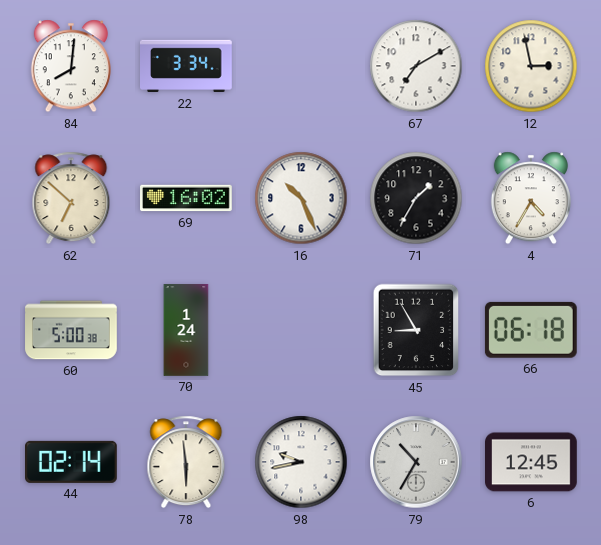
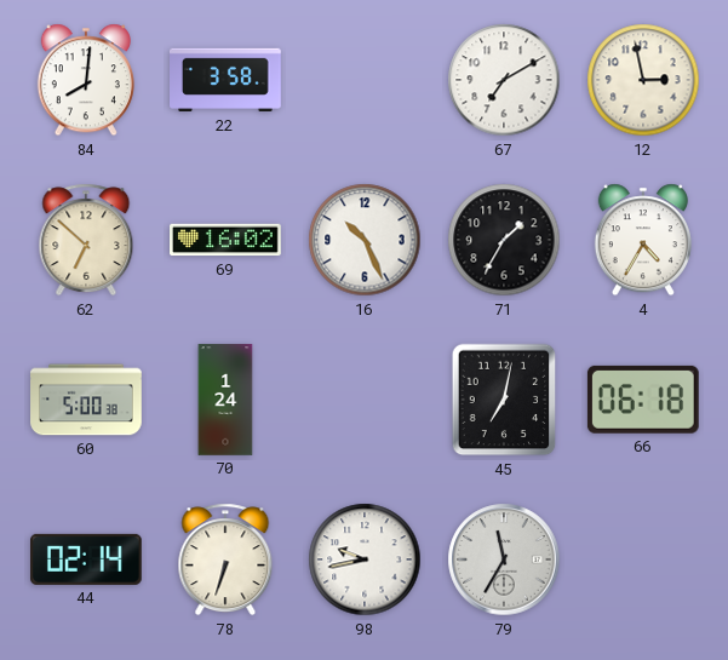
22: 3:34 -> 3:58 (225, 80)
45: 8:55 -> 7:02 (504, 400)
78: 5:59 -> 6:33 (225, 559)
79: 10:35 -> 11:35 (504, 559)
6: 12:45 -> none (532, 462)
